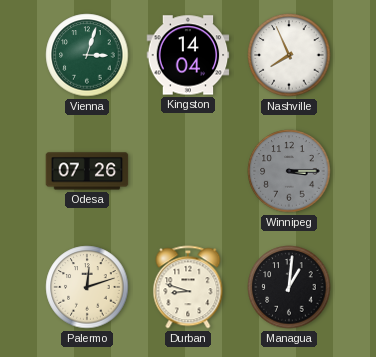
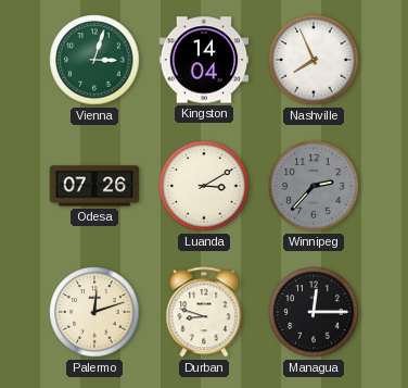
Luanda: none -> 3:10 (204, 186)
Winnipeg: 3:15 -> 2:37 (314, 186)
Managua: 1:01 -> 12:15 (314, 312)
